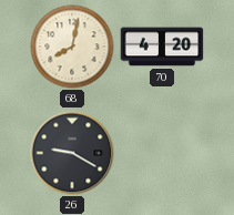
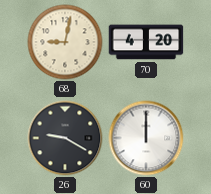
68: 8:02 -> 9:02 (65, 42)
60: none -> 12:00 (146, 138)
